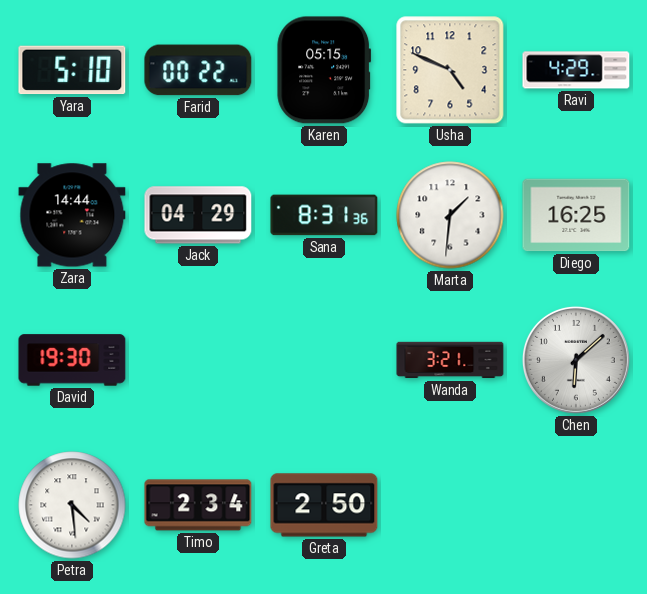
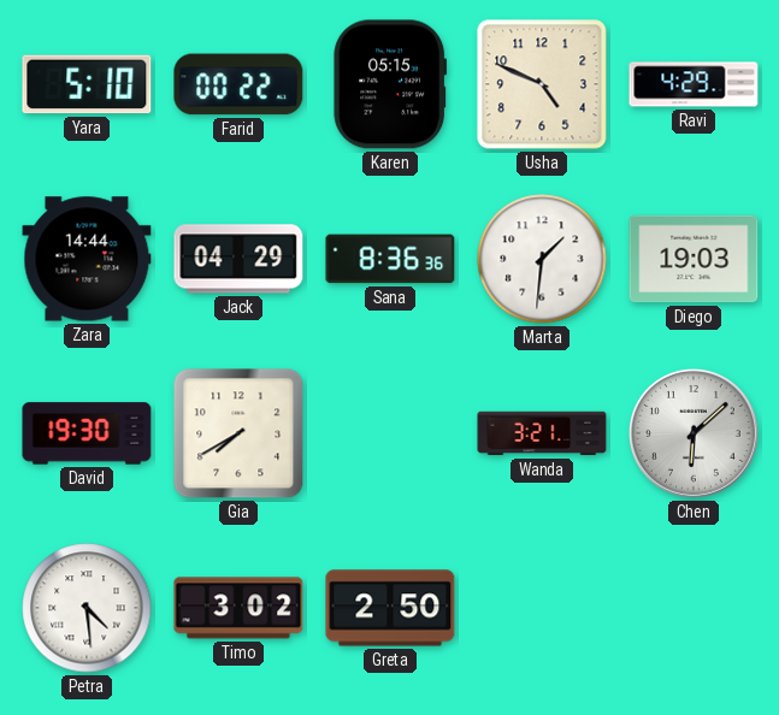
Sana: 8:31 -> 8:36 (390, 259)
Diego: 16:25 -> 19:03 (694, 259)
Gia: none -> 7:40 (238, 433)
Timo: 2:34 -> 3:02 (238, 608)
